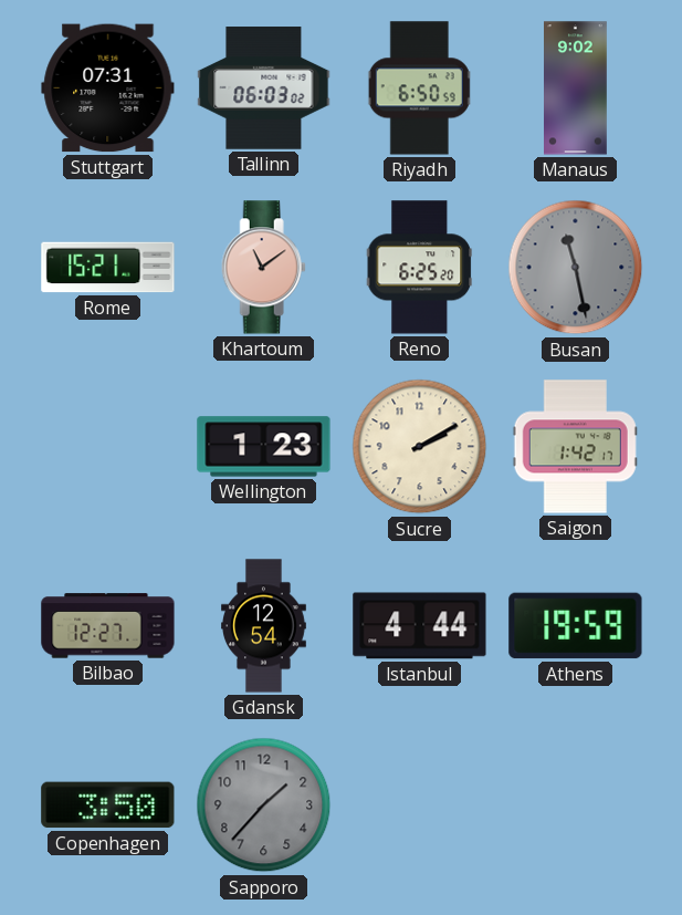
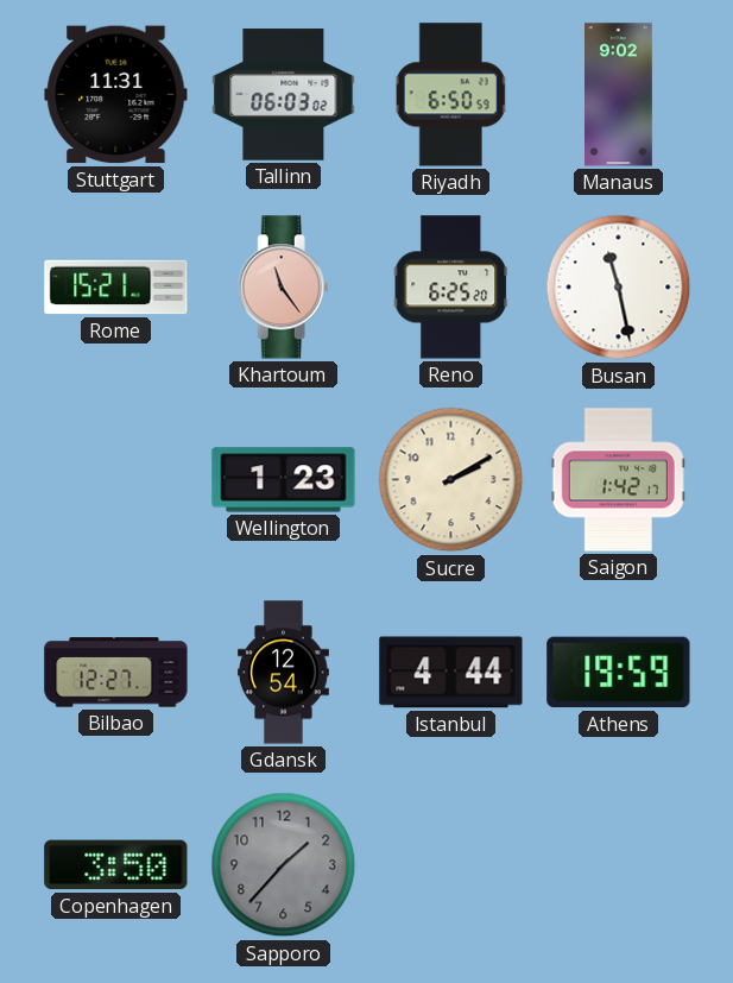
Stuttgart: 07:31 -> 11:31 (116, 95)
Khartoum: 11:09 -> 11:24 (283, 288)
Busan dial: grey -> white (619, 288)
